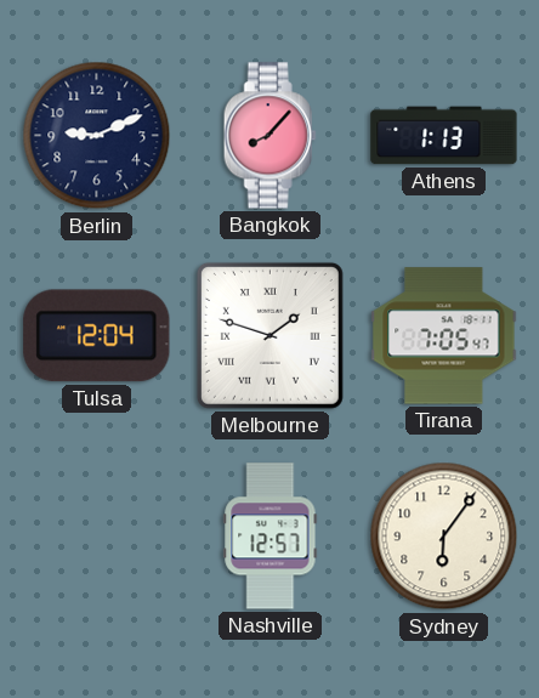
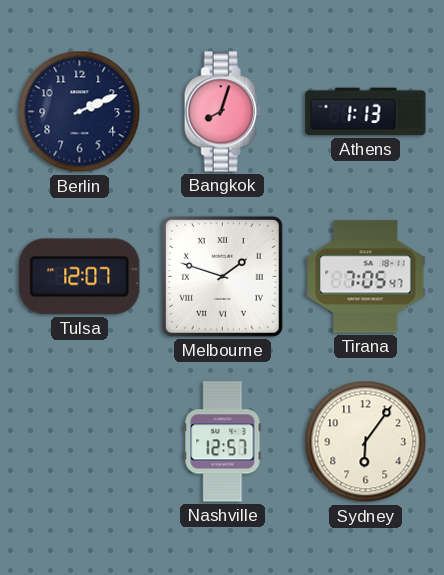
Berlin: 9:11 -> 2:11 (80, 112)
Bangkok: 8:07 -> 8:03 (222, 112)
Tulsa: 12:04 -> 12:07 (80, 277)
